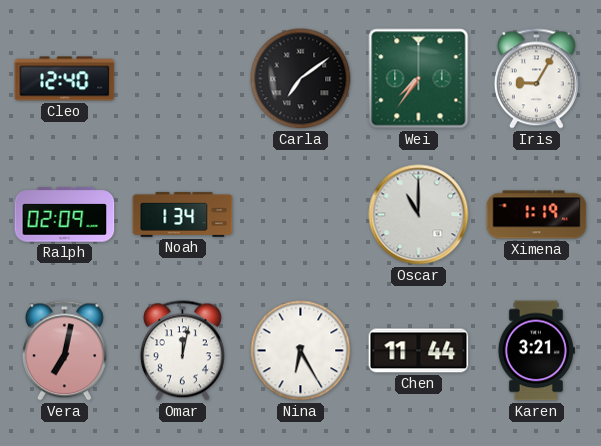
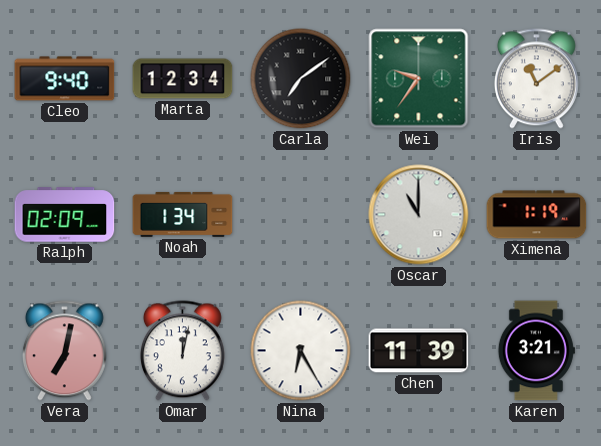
Cleo: 12:40 -> 9:40 (65, 79)
Marta: none -> 12:34 (183, 79)
Wei: 7:36 -> 9:36 (419, 79)
Iris: 9:05 -> 11:09 (536, 79)
Chen: 11:44 -> 11:39 (419, 351)
